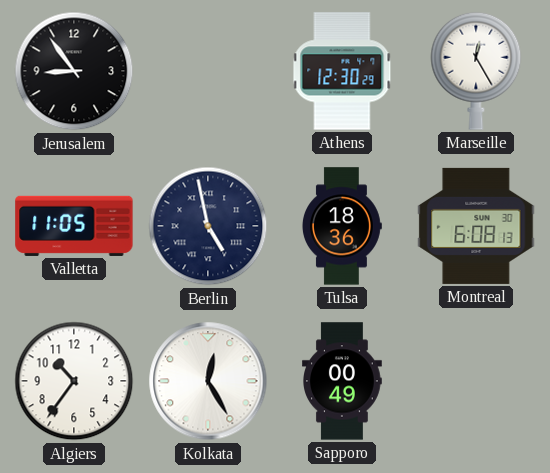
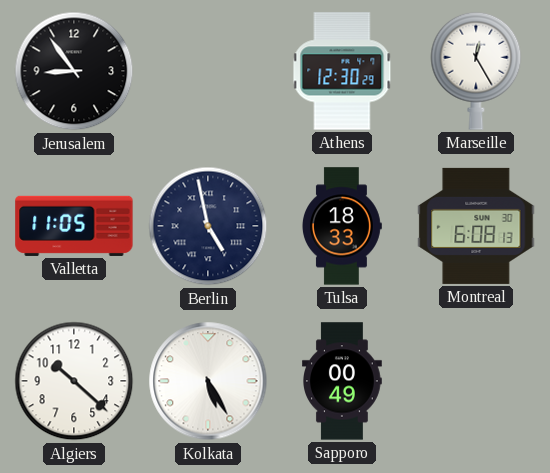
Tulsa: 18:36 -> 18:33 (341, 226)
Algiers: 10:36 -> 10:22 (74, 381)
Kolkata: 12:25 -> 5:25 (208, 381)
